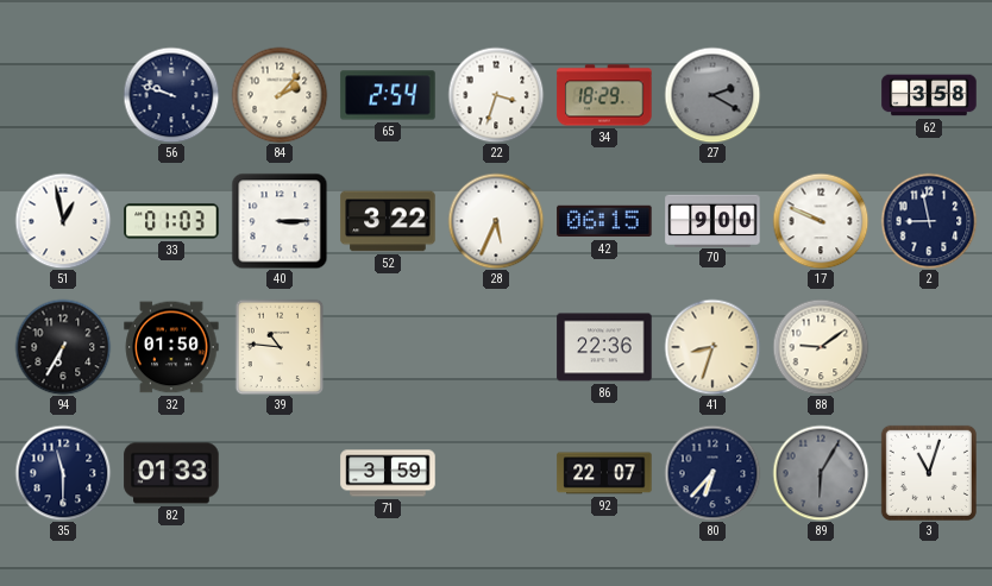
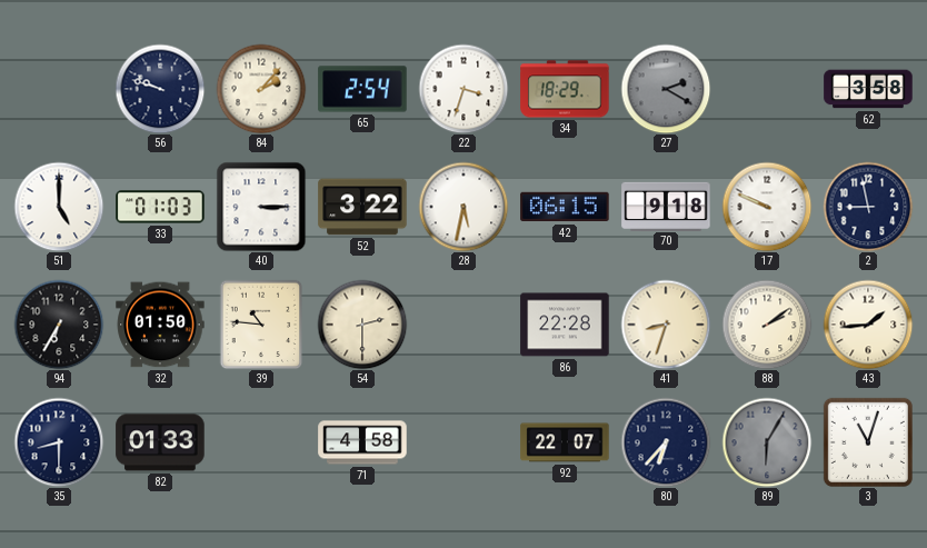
51: 12:58 -> 5:00 (59, 207)
28: 5:34 -> 5:32 (463, 207)
70: 9:00 -> 9:18 (666, 206)
54: none -> 2:30 (362, 325)
86: 22:36 -> 22:28 (565, 325)
88: 9:09 -> 2:09 (767, 325)
43: none -> 1:44 (868, 325)
35: 11:30 -> 8:30 (59, 442)
71: 3:59 -> 4:58 (362, 442)
